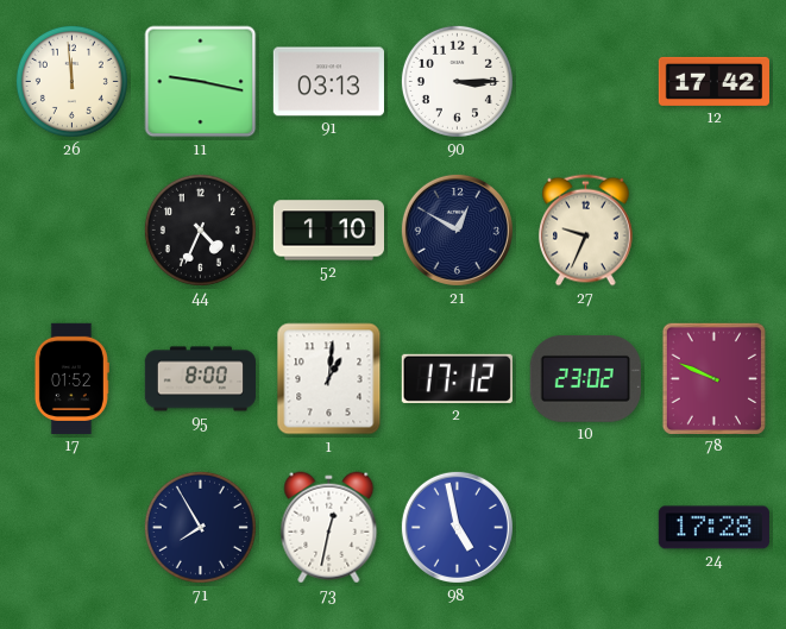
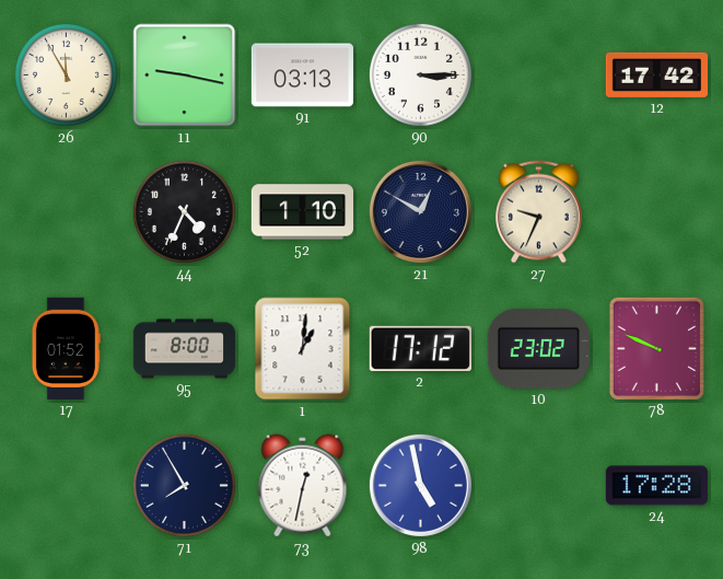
26: 11:59 -> 11:55 (66, 74)
